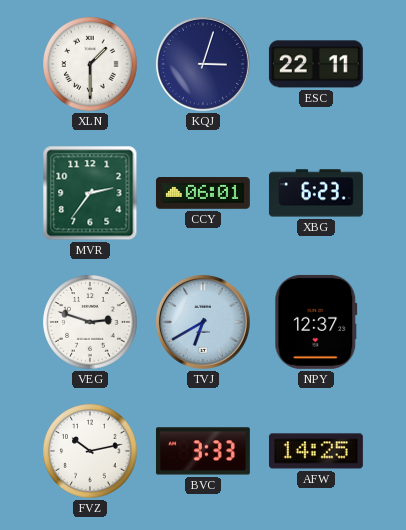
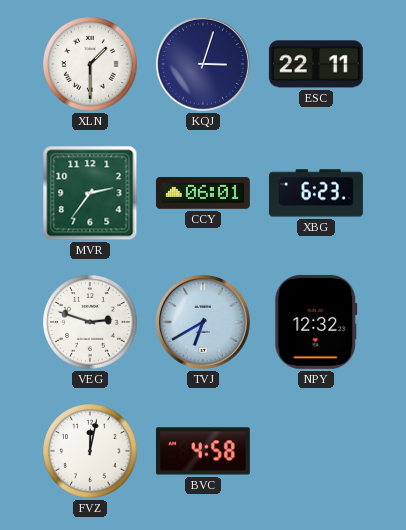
NPY: 12:37 -> 12:32 (316, 322)
FVZ: 10:13 -> 12:02 (90, 451)
BVC: 3:33 -> 4:58 (203, 451)
AFW: 14:25 -> none (316, 451)
